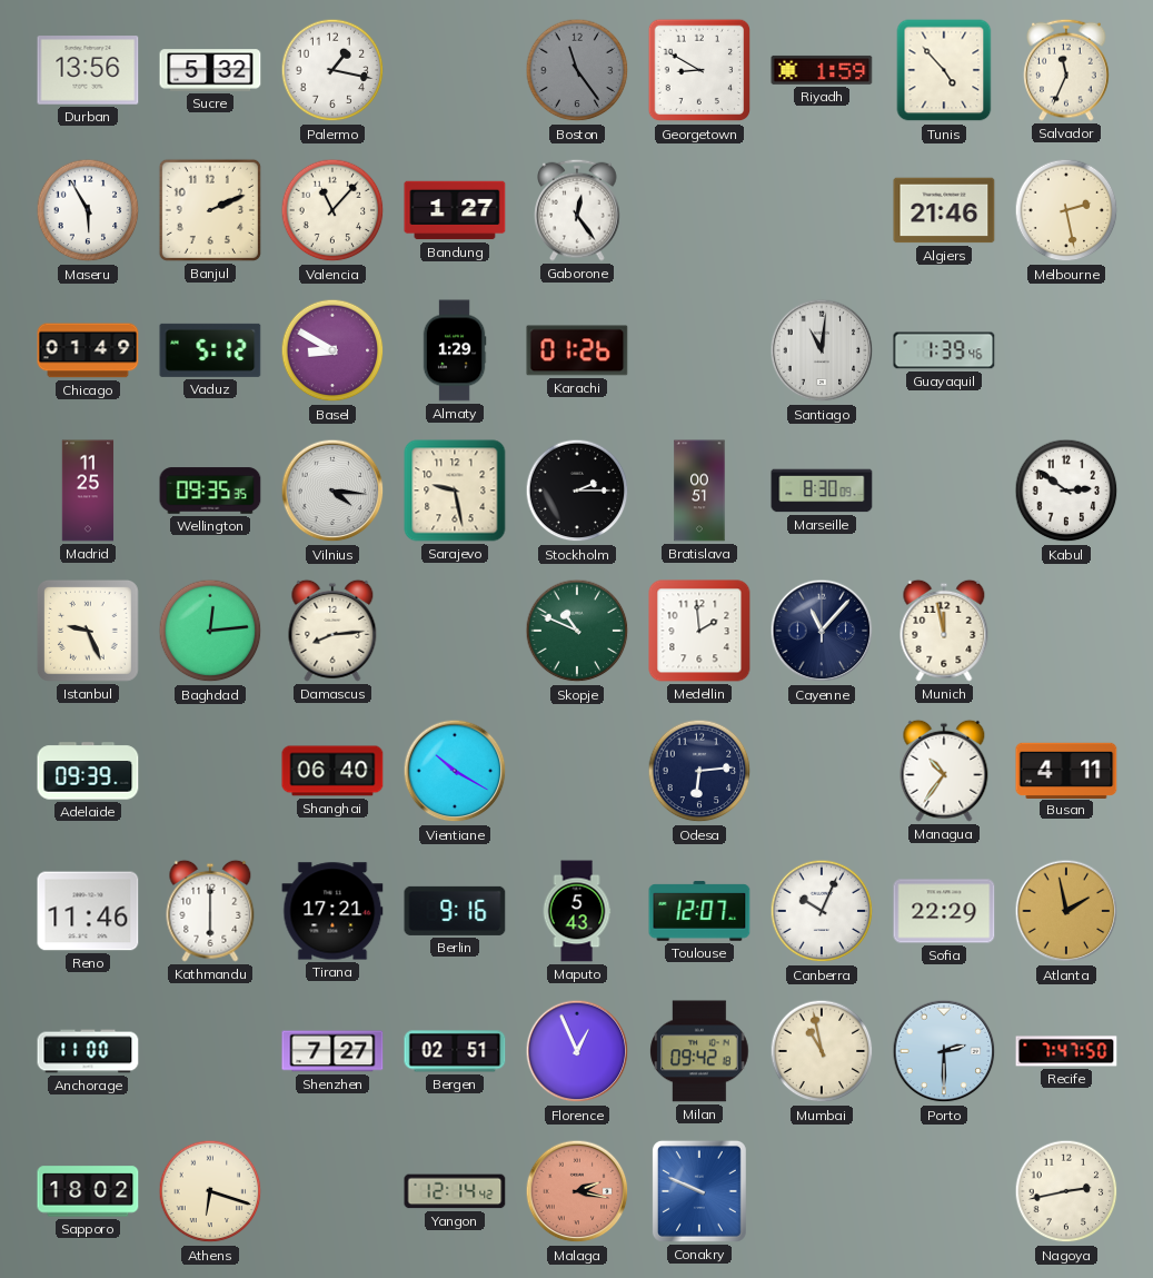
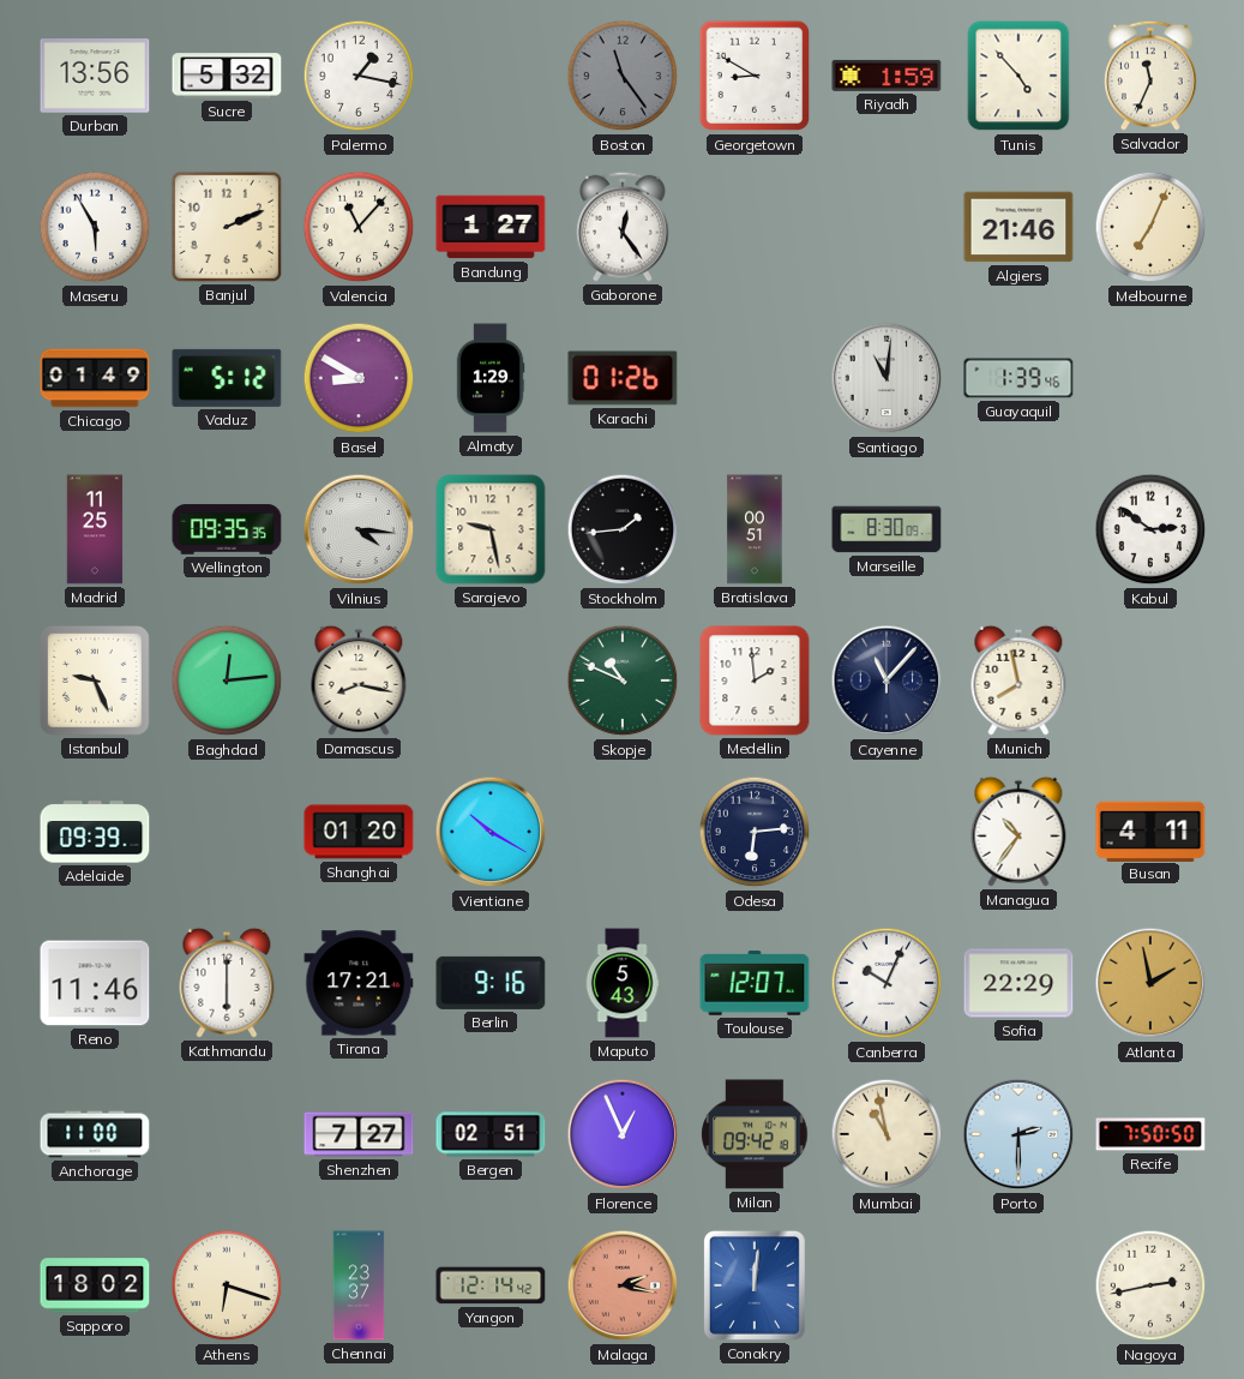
Melbourne: 2:28 -> 7:04 (1150, 227)
Stockholm: 2:15 -> 1:44 (623, 529)
Damascus: 8:14 -> 8:17 (359, 680)
Munich: 11:58 -> 7:58 (1018, 680)
Shanghai: 06:40 -> 01:20 (359, 832)
Recife: 7:47 -> 7:50 (1150, 1134)
Chennai: none -> 23:37 (359, 1285)
Conakry: 9:49 -> 12:01 (755, 1285)
